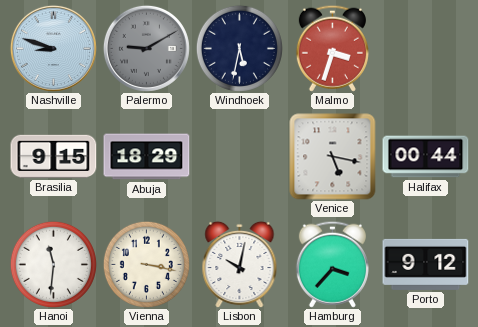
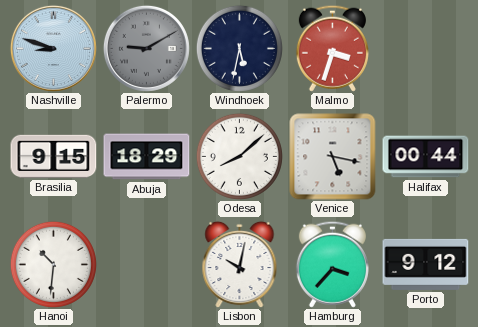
Odesa: none -> 8:08 (239, 156)
Hanoi: 11:31 -> 10:31 (53, 264)
Vienna: 3:17 -> none (146, 264)
